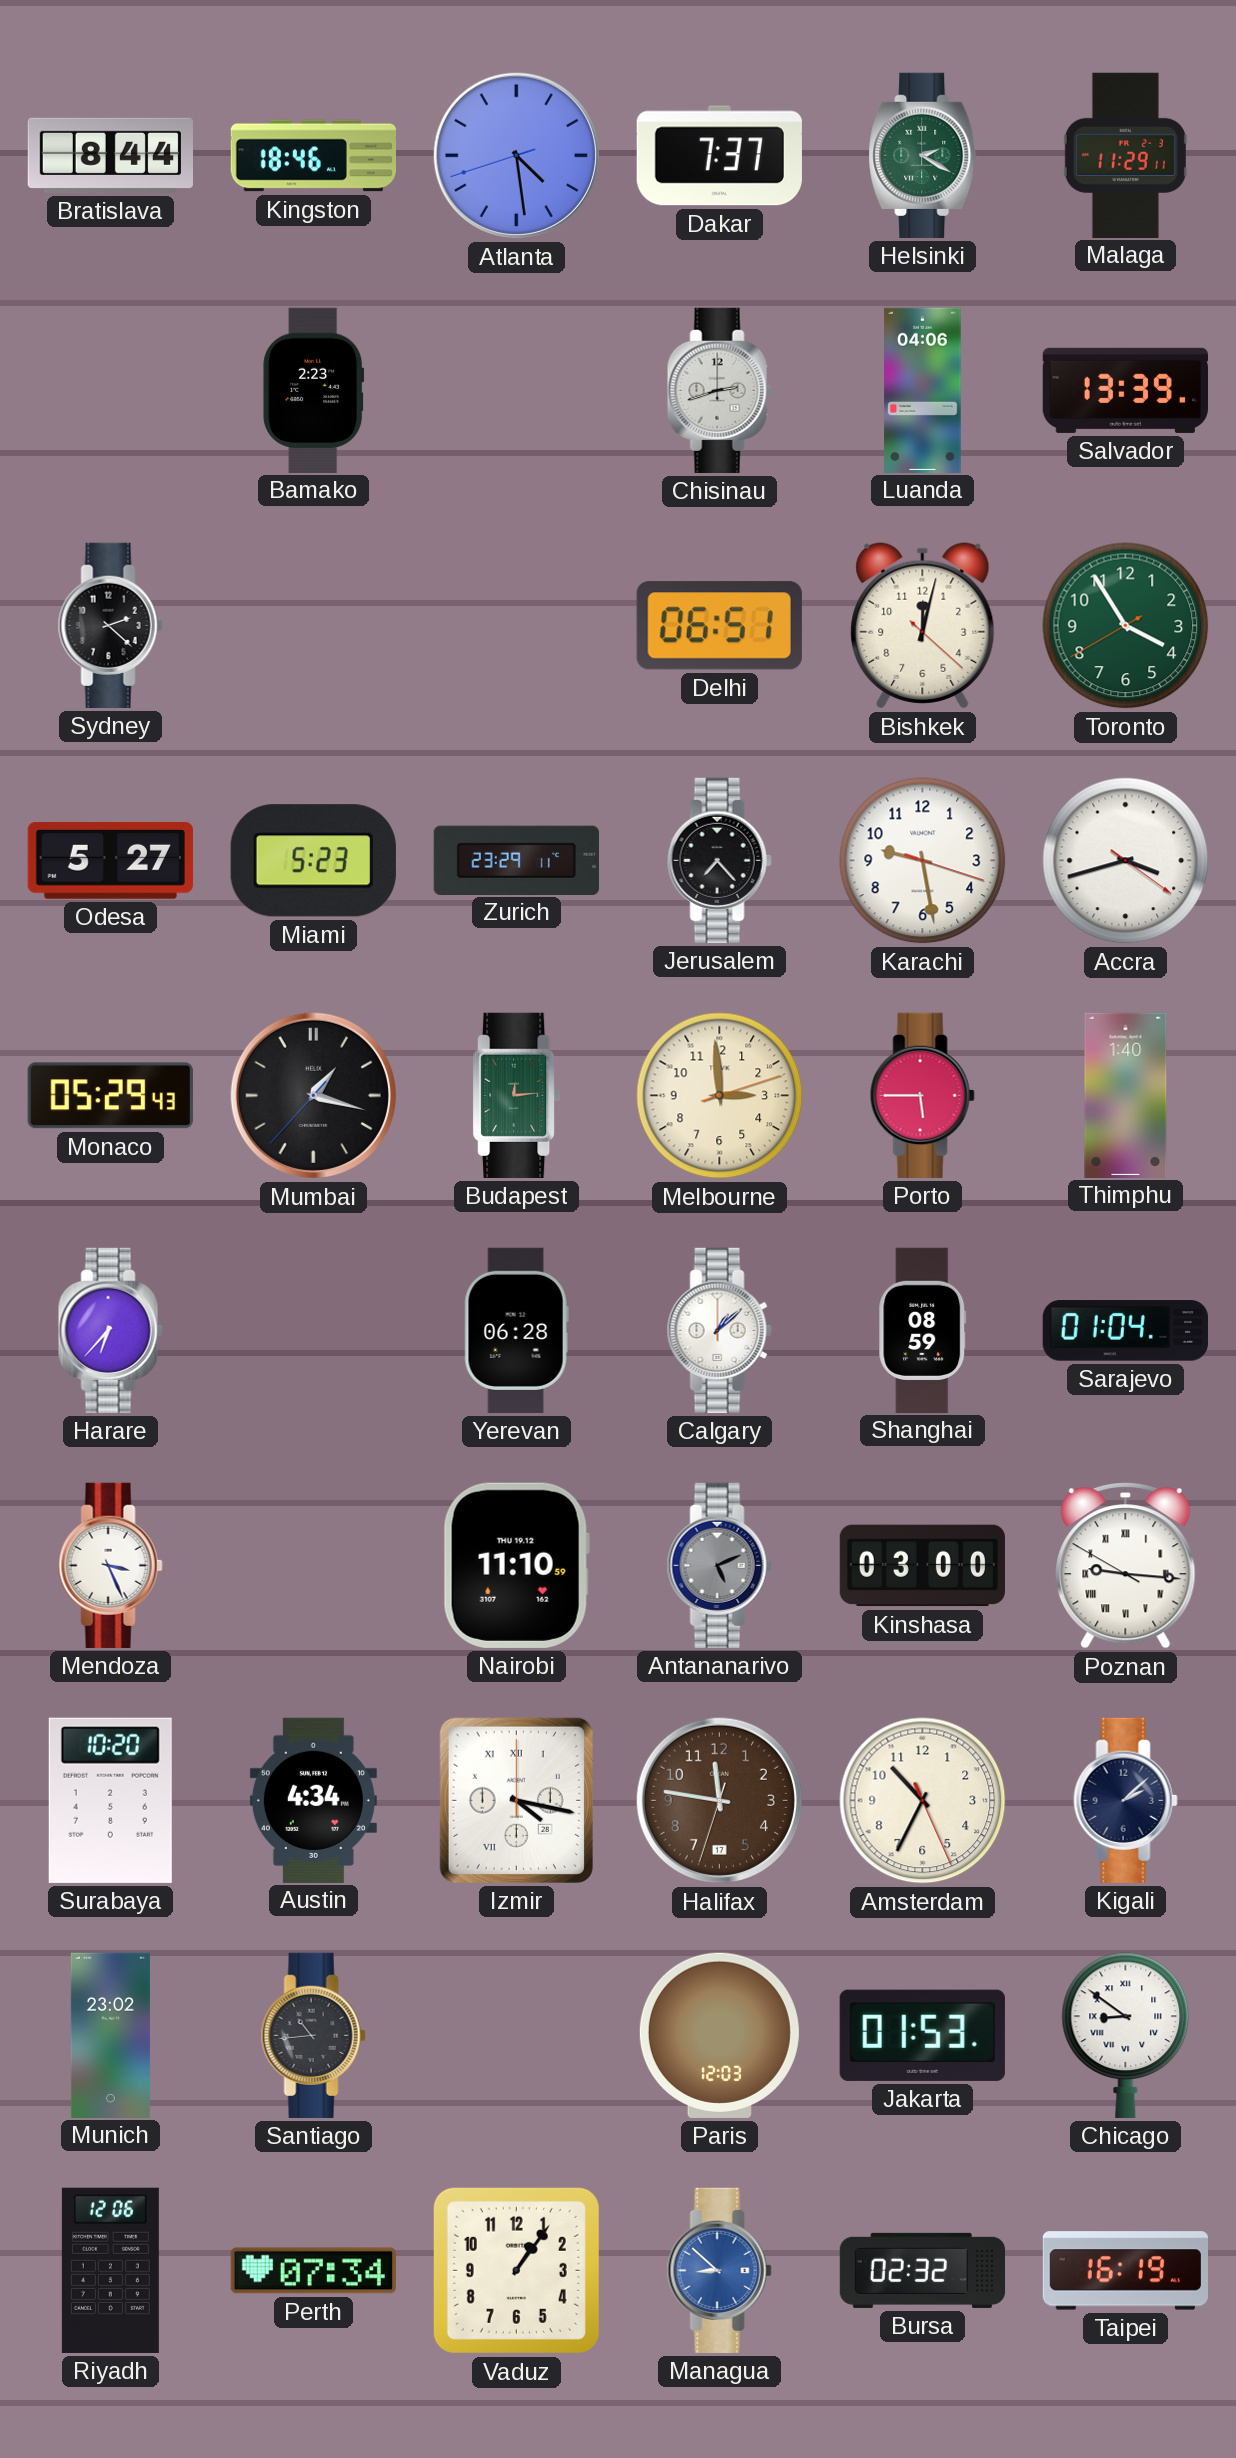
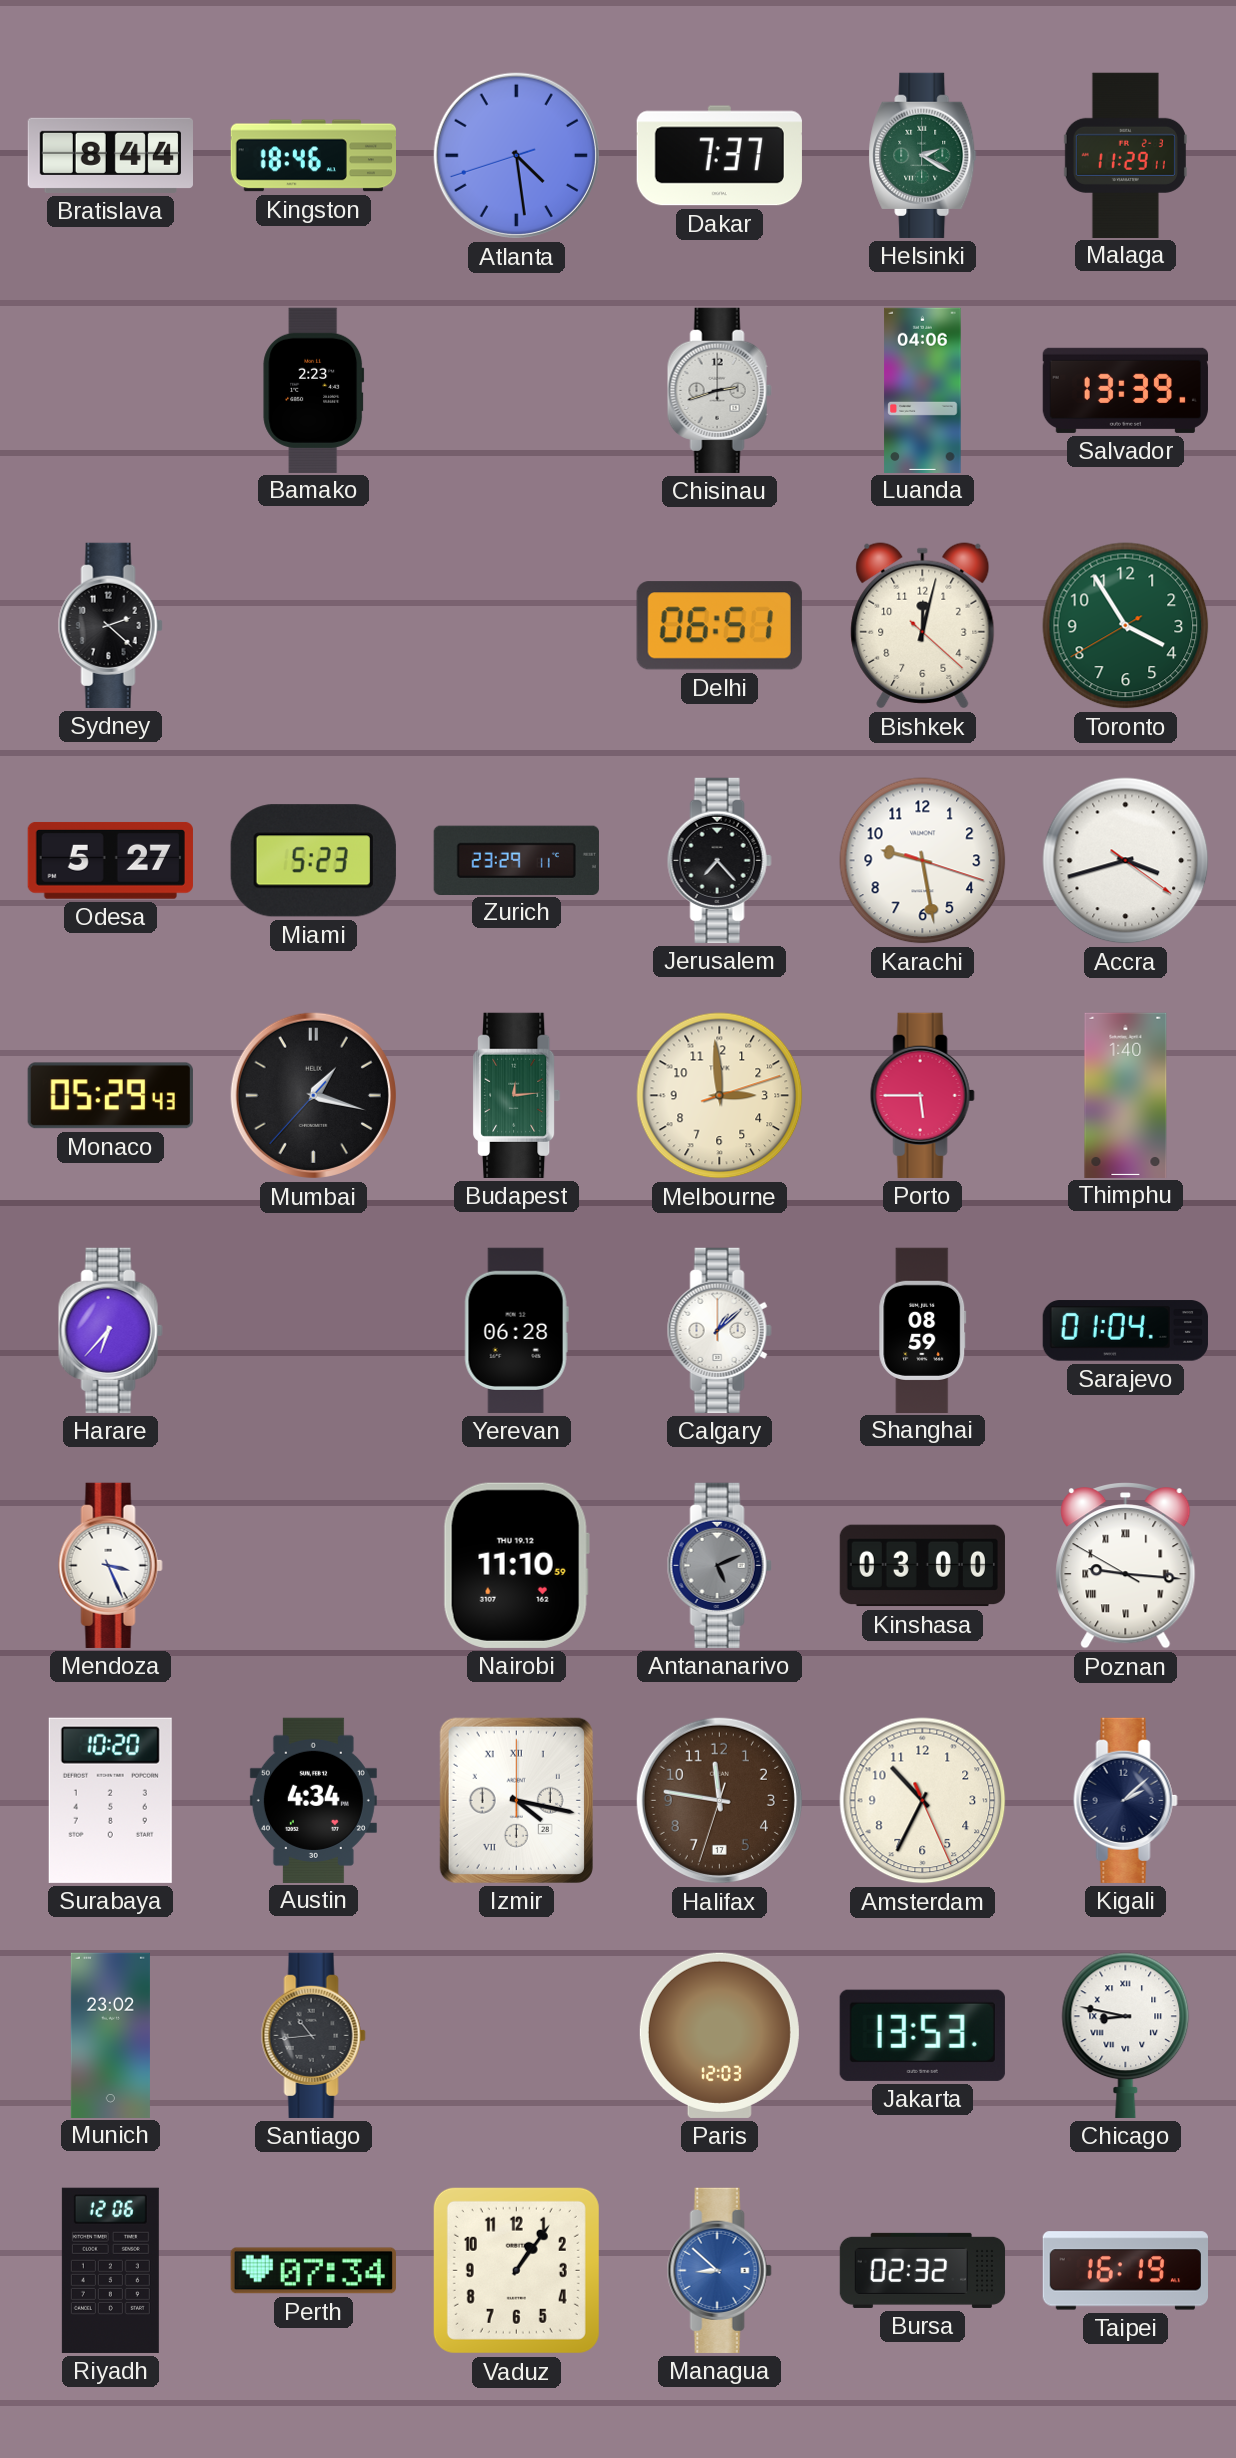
Jakarta: 01:53 -> 13:53 (922, 2035)
Chicago: 8:51 -> 8:47 (1126, 2035)
